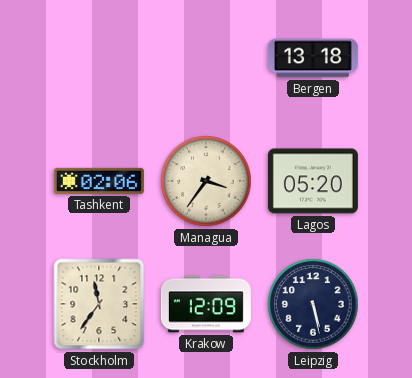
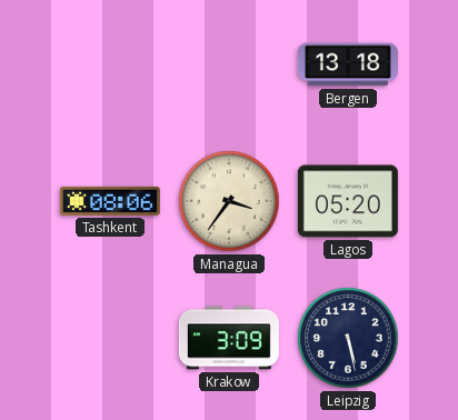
Tashkent: 02:06 -> 08:06 (110, 201)
Stockholm: 11:36 -> none (99, 304)
Krakow: 12:09 -> 3:09 (229, 338)
